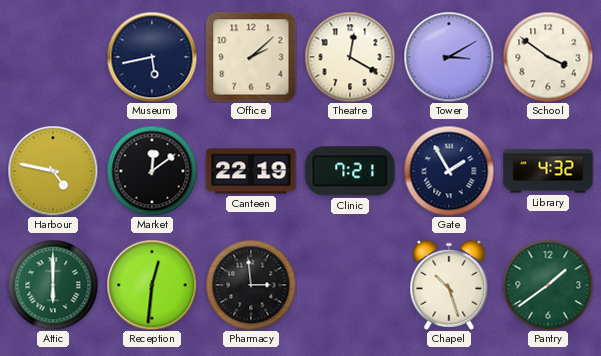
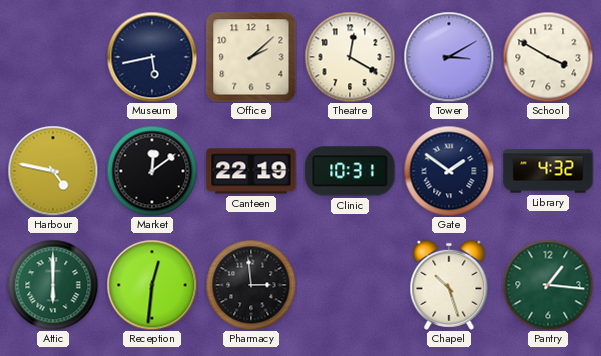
School: 3:51 -> 3:50 (548, 57)
Clinic: 7:21 -> 10:31 (350, 171)
Gate: 1:55 -> 1:51 (449, 171)
Pantry: 1:39 -> 1:16 (548, 285)
